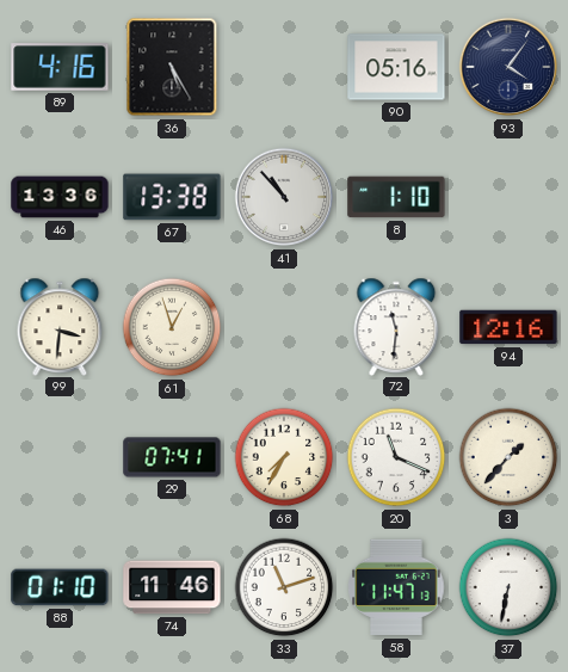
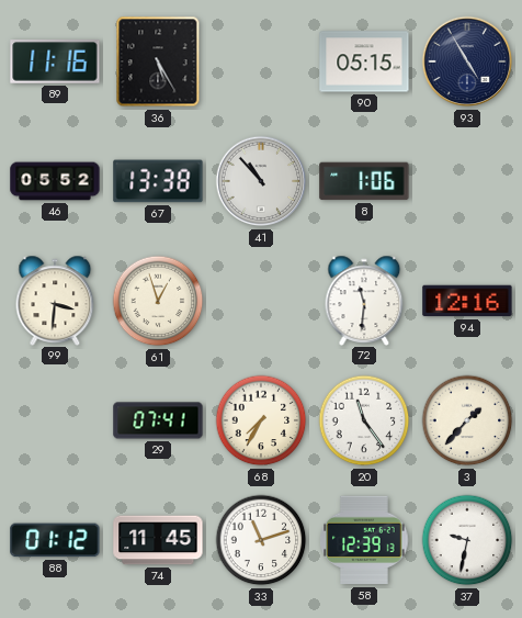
89: 4:16 -> 11:16 (55, 61)
90: 05:16 -> 05:15 (364, 61)
93: 4:06 -> 4:55 (467, 61)
46: 13:36 -> 05:52 (55, 181)
8: 1:10 -> 1:06 (364, 181)
20: 11:19 -> 11:24 (364, 420)
88: 01:10 -> 01:12 (55, 540)
74: 11:46 -> 11:45 (158, 540)
58: 11:47 -> 12:39 (364, 540)
37: 6:32 -> 9:32 (467, 540)
